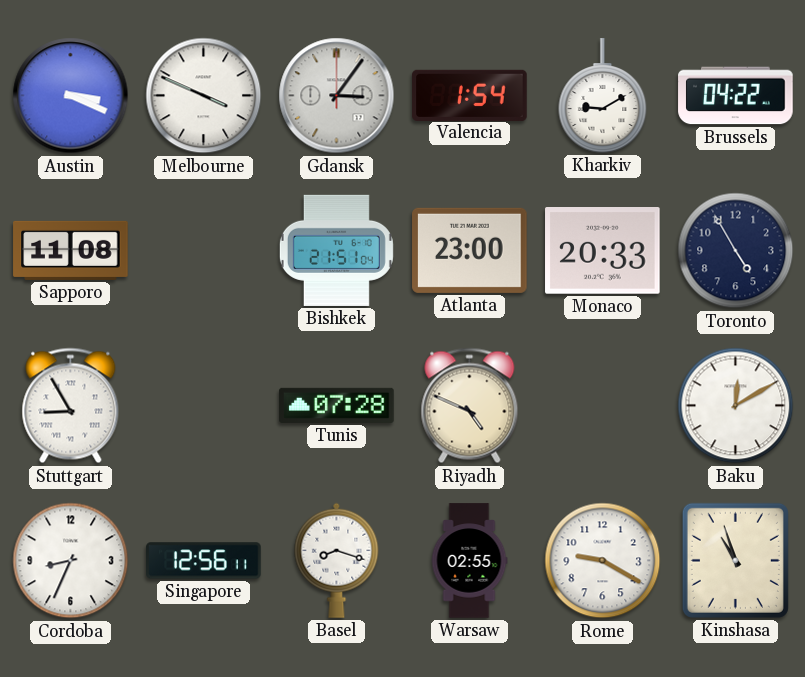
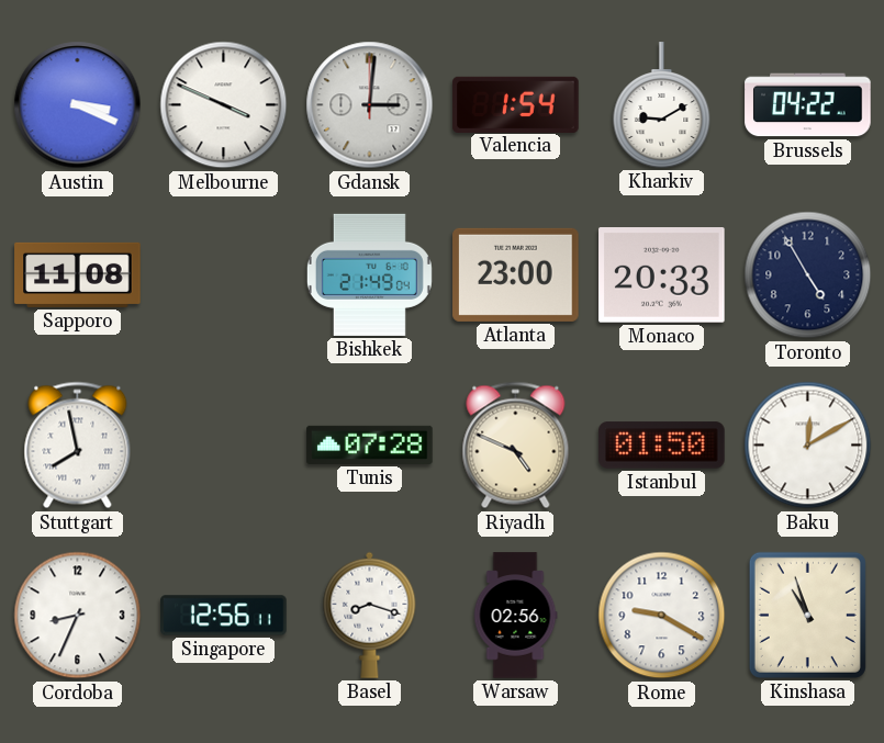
Gdansk: 3:06 -> 3:01 (370, 105)
Bishkek: 21:51 -> 21:49 (369, 274)
Stuttgart: 8:55 -> 7:58 (78, 446)
Istanbul: none -> 01:50 (662, 446)
Warsaw: 02:55 -> 02:56 (515, 616)
